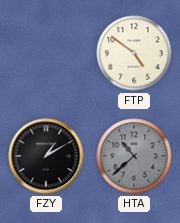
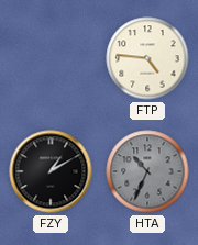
FTP: 4:51 -> 4:46 (147, 58)
HTA: 10:38 -> 10:34 (147, 171)
